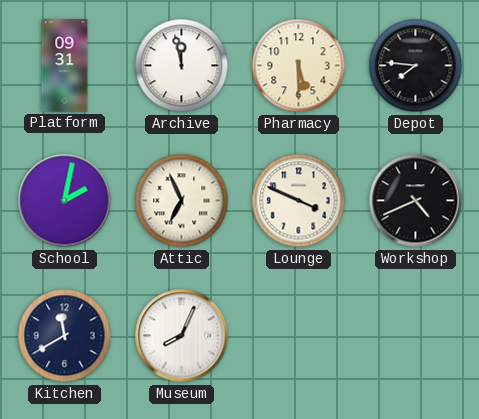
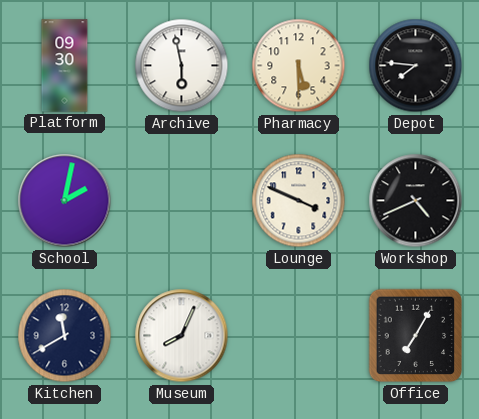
Platform: 09:31 -> 09:30 (65, 66)
Archive: 11:58 -> 5:58 (182, 66)
Attic: 6:56 -> none (182, 201)
Office: none -> 7:05 (416, 336)
